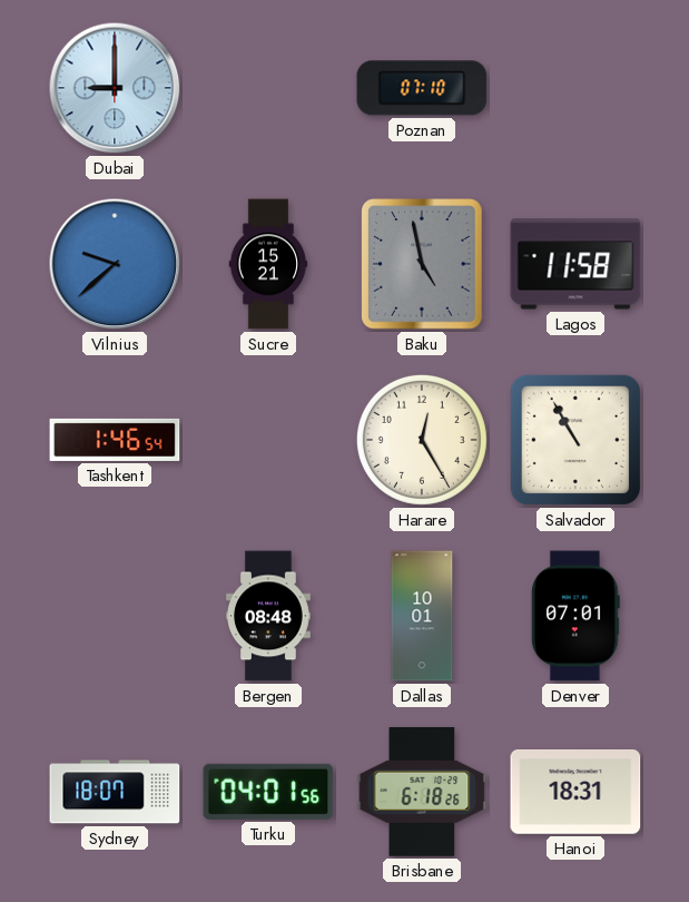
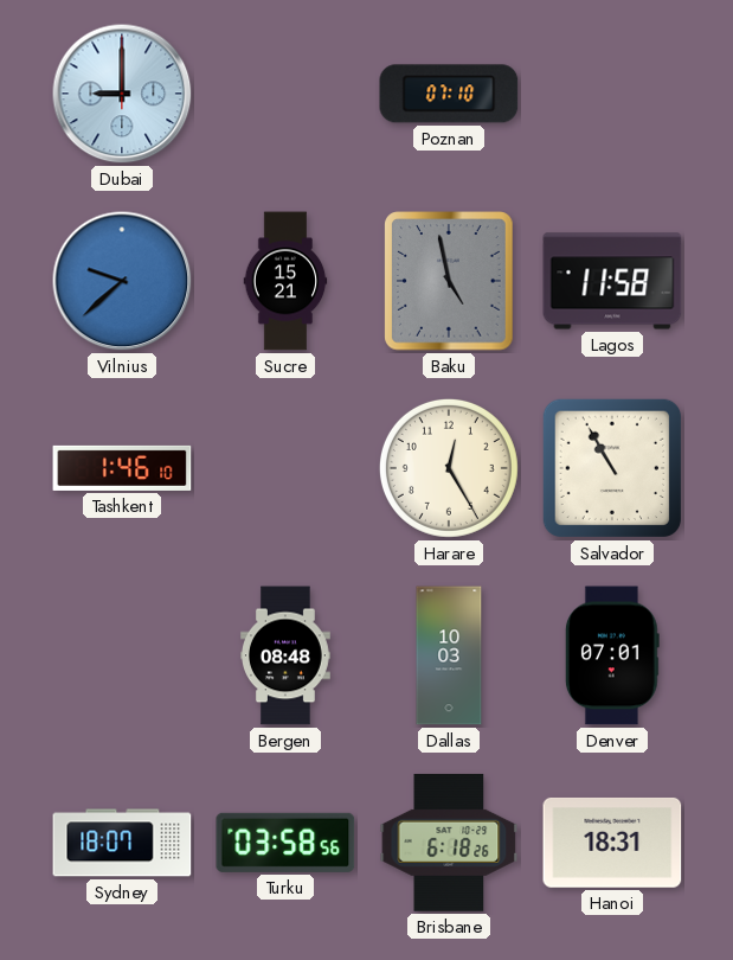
Tashkent: 1:46:54 -> 1:46:10 (122, 468)
Dallas: 10:01 -> 10:03 (449, 655)
Turku: 04:01 -> 03:58 (285, 843)
